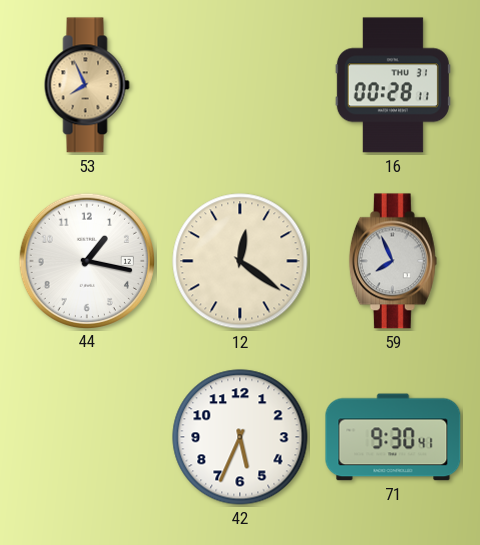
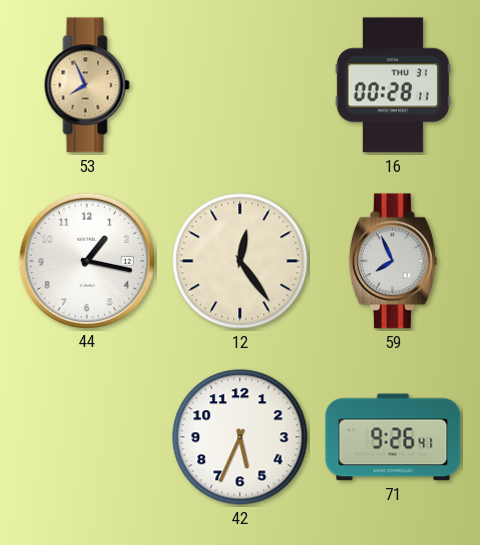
12: 12:21 -> 12:24 (240, 261)
71: 9:30 -> 9:26 (393, 437)
